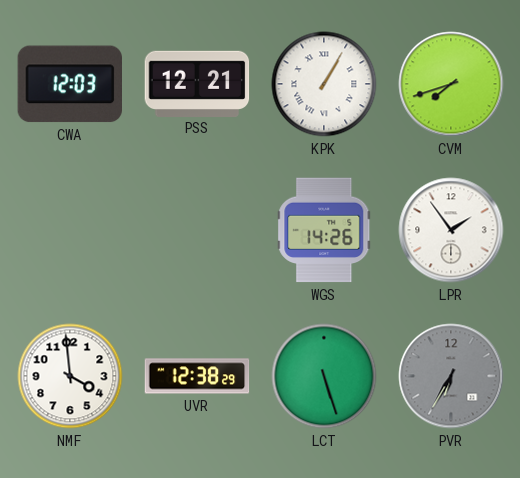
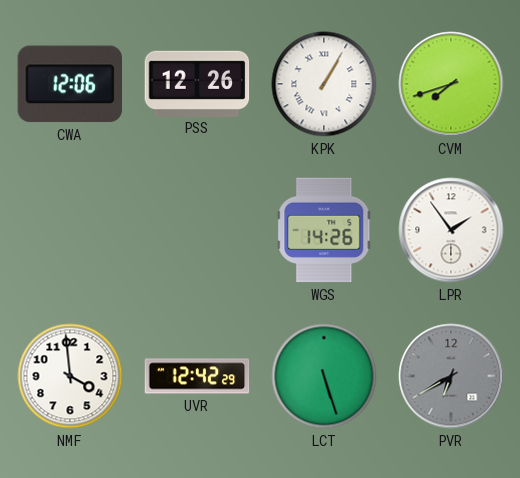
CWA: 12:03 -> 12:06 (69, 84)
PSS: 12:21 -> 12:26 (197, 83)
UVR: 12:38 -> 12:42 (197, 376)
PVR: 6:35 -> 6:40 (451, 376)
